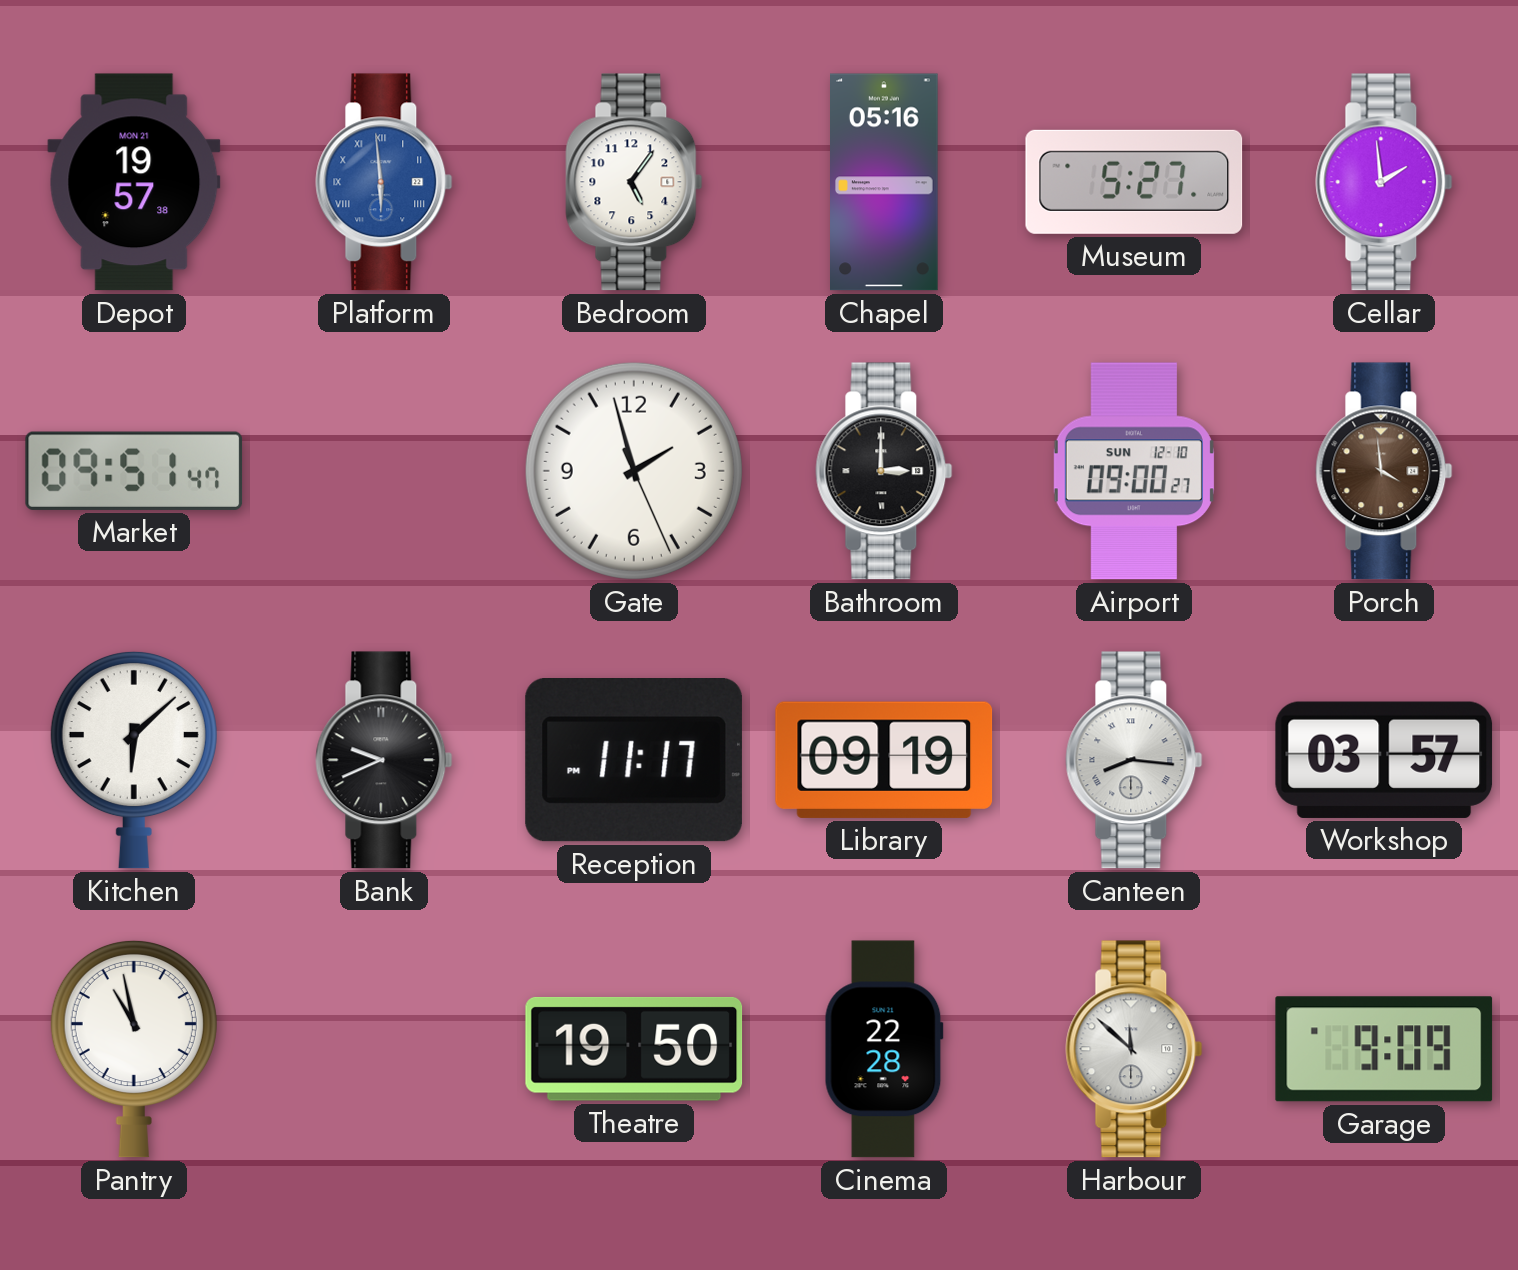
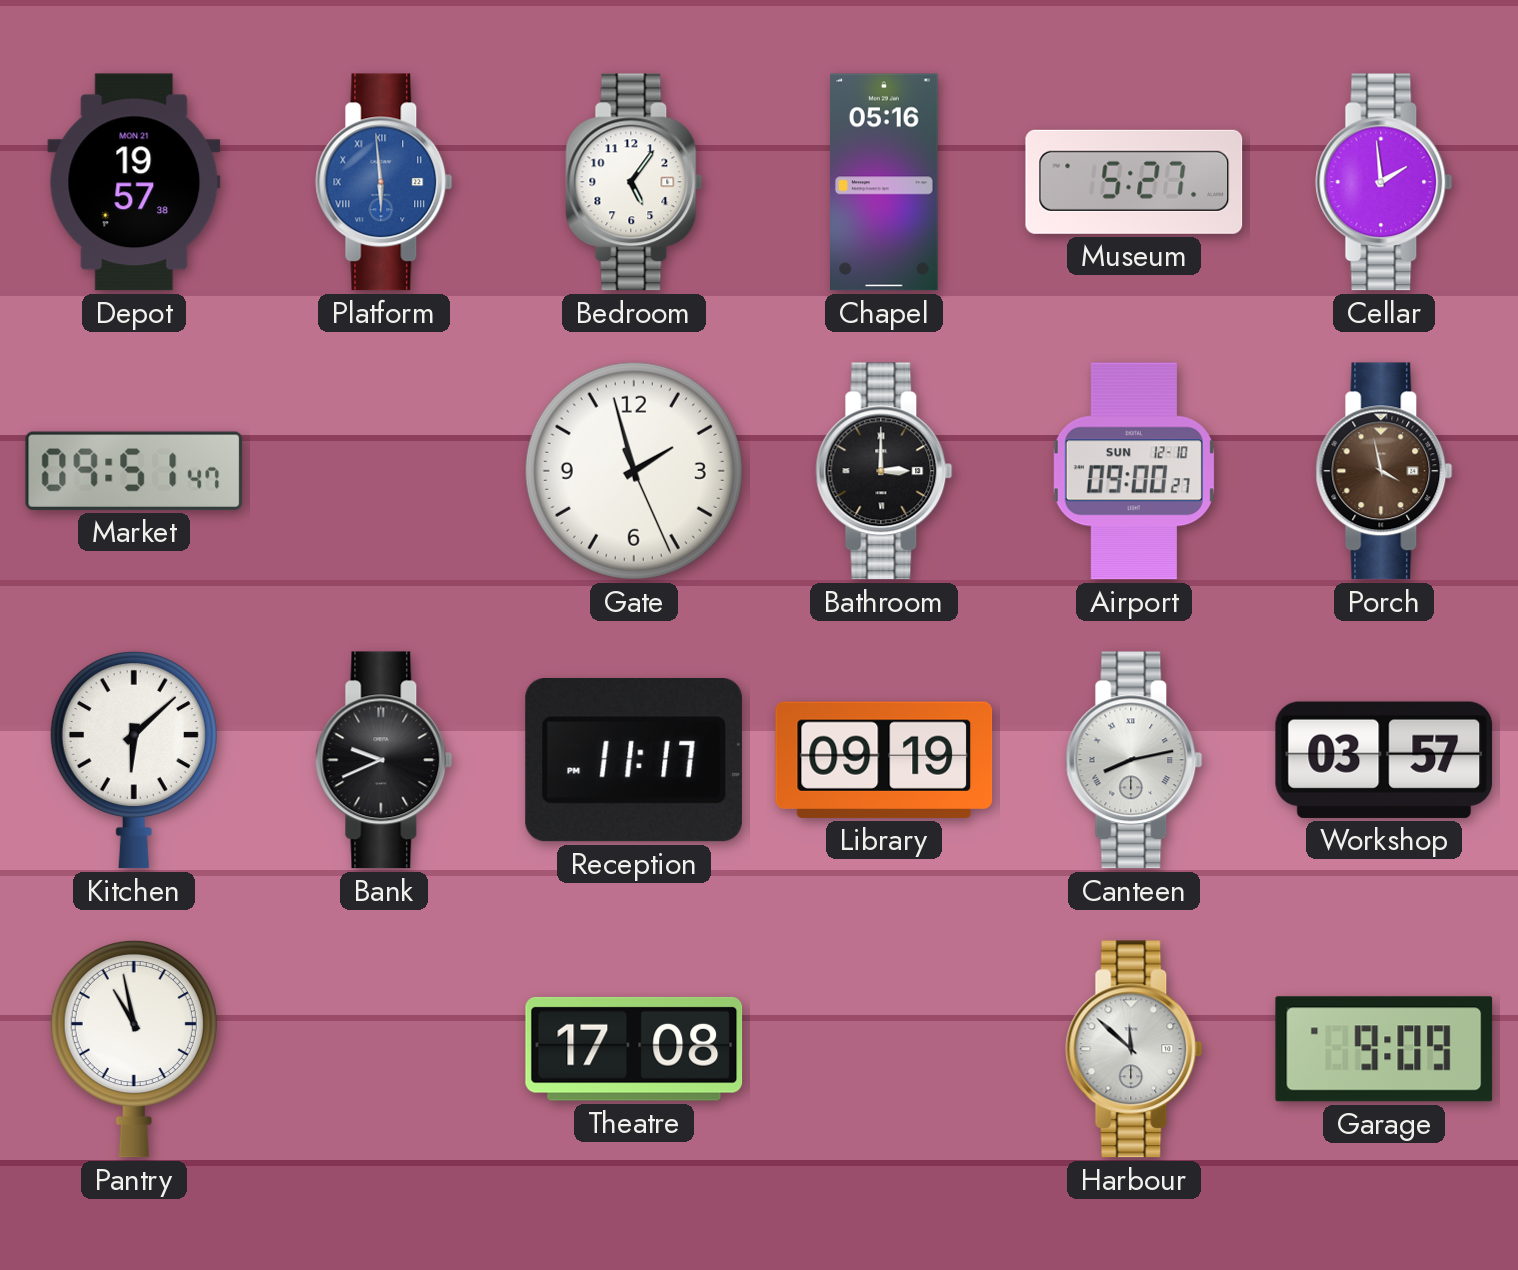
Porch: 3:59 -> 3:58 (1384, 471)
Canteen: 8:16 -> 8:13 (1134, 760)
Theatre: 19:50 -> 17:08 (634, 1049)
Cinema: 22:28 -> none (884, 1049)
